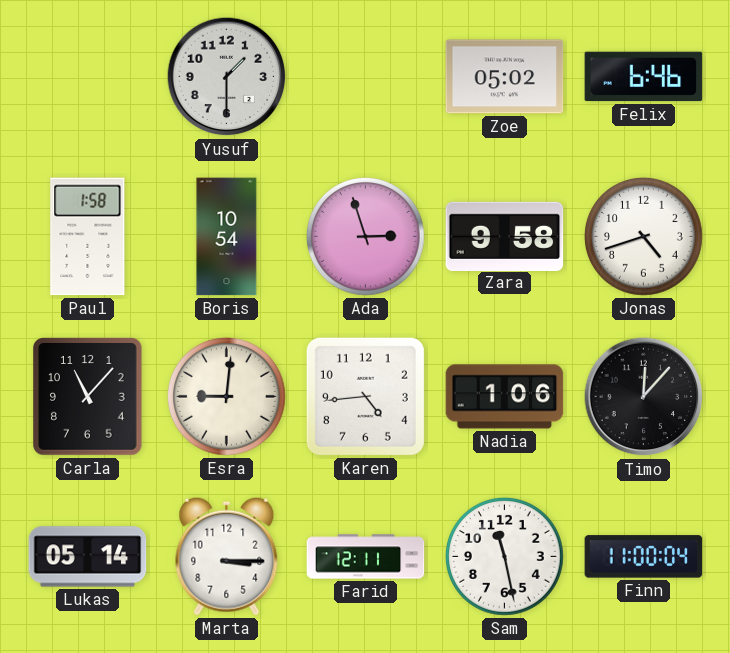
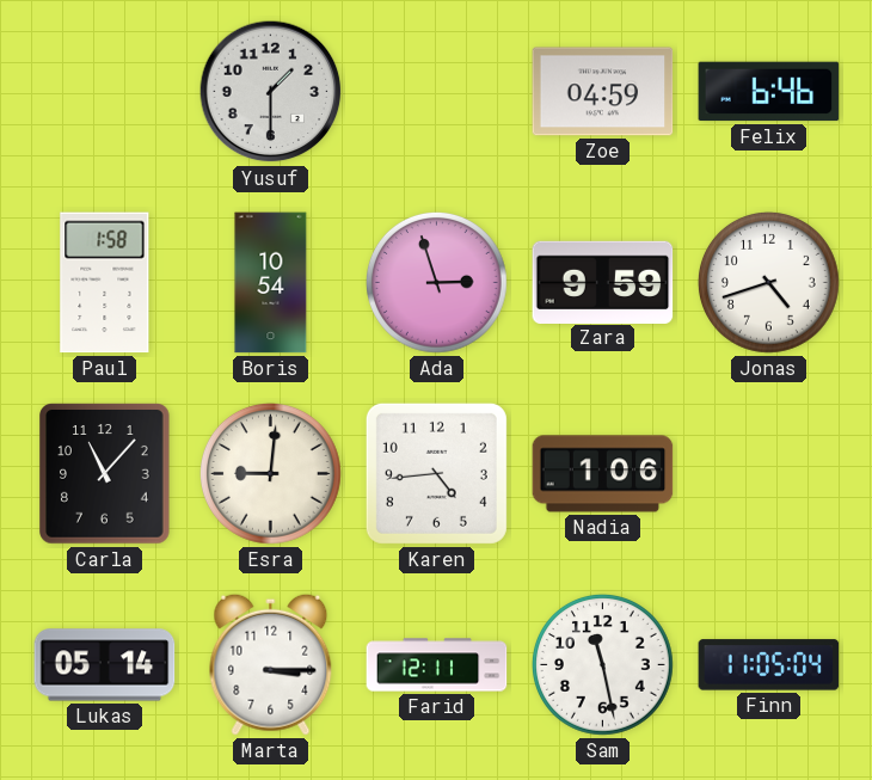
Zoe: 05:02 -> 04:59 (603, 92)
Zara: 9:58 -> 9:59 (603, 282)
Timo: 12:07 -> none (644, 397)
Finn: 11:00 -> 11:05 (769, 665)
